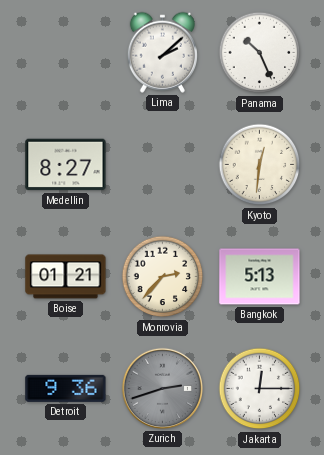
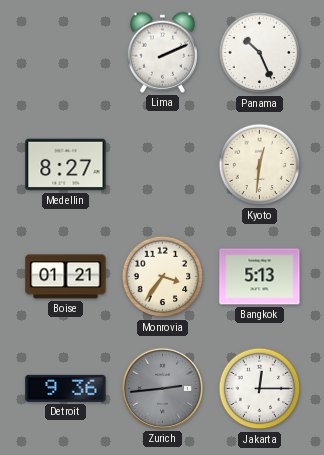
Lima: 2:08 -> 2:11 (162, 52)
Monrovia: 2:37 -> 3:36 (163, 277)
Zurich: 2:42 -> 2:44 (162, 388)
